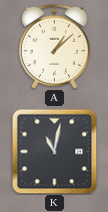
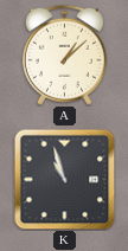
K: 11:02 -> 10:57 (64, 179)
